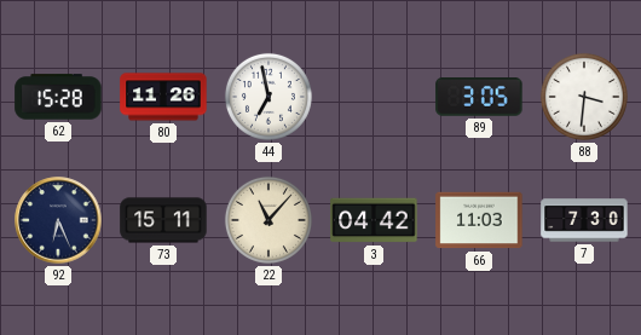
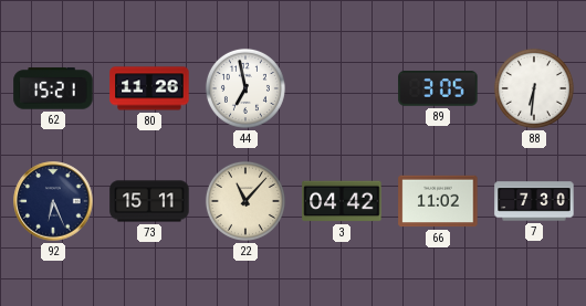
62: 15:28 -> 15:21 (53, 88)
88: 3:31 -> 6:31 (534, 88)
66: 11:03 -> 11:02 (438, 201)
